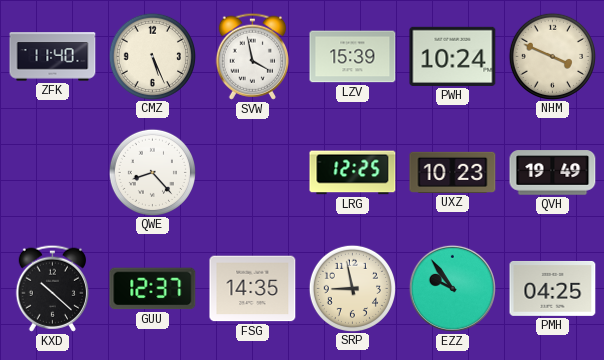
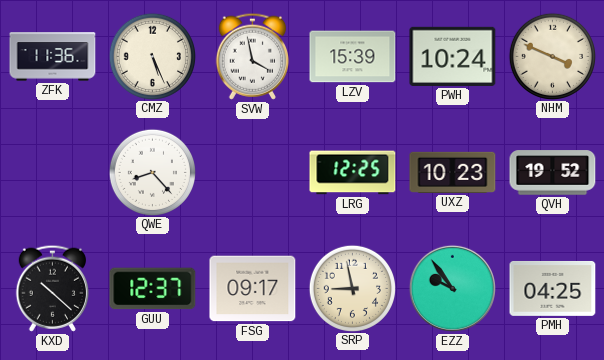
ZFK: 11:40 -> 11:36 (53, 57)
QVH: 19:49 -> 19:52 (553, 173)
FSG: 14:35 -> 09:17 (253, 289)
